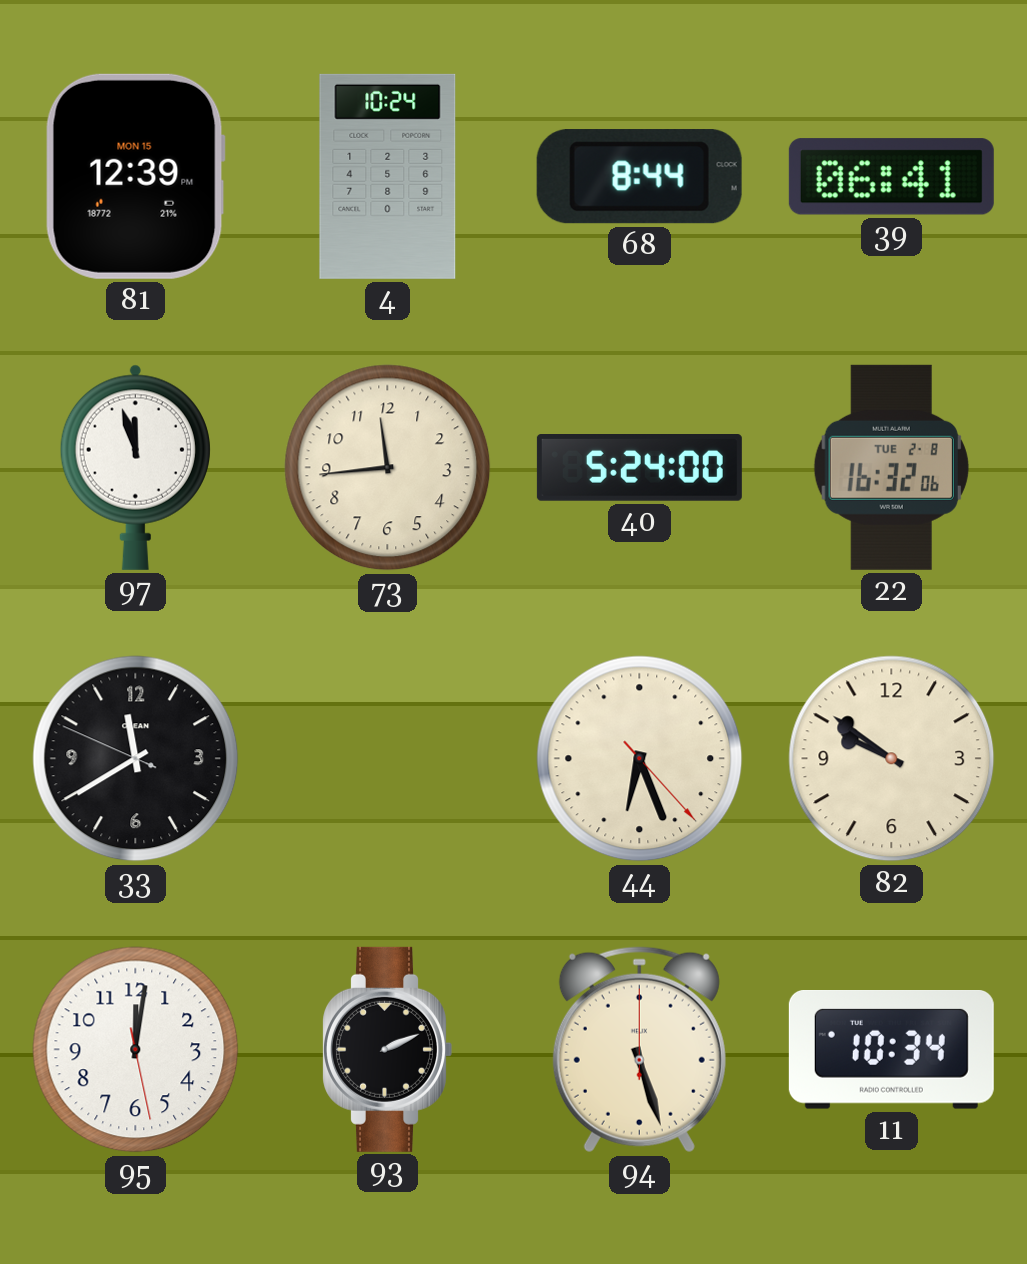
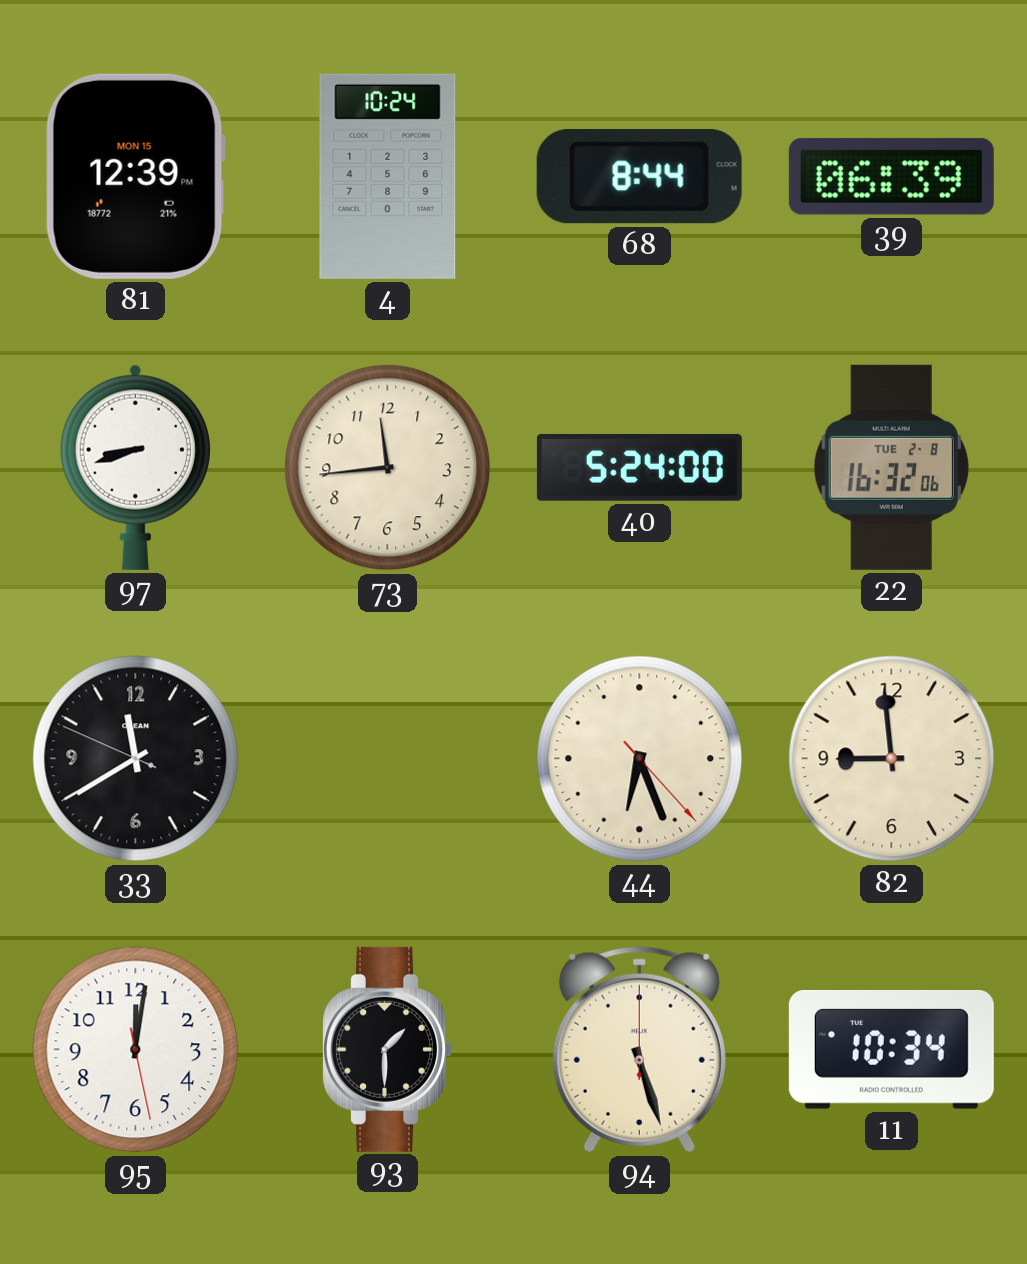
39: 06:41 -> 06:39 (891, 177)
97: 11:57 -> 8:42 (135, 467)
82: 9:51 -> 8:59 (892, 759)
93: 2:11 -> 1:30 (388, 1049)
